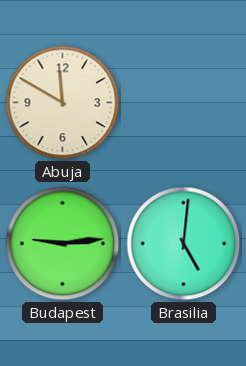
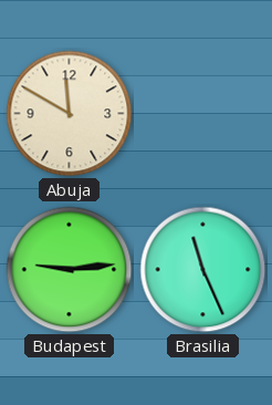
Brasilia: 5:01 -> 11:26 (203, 270)
